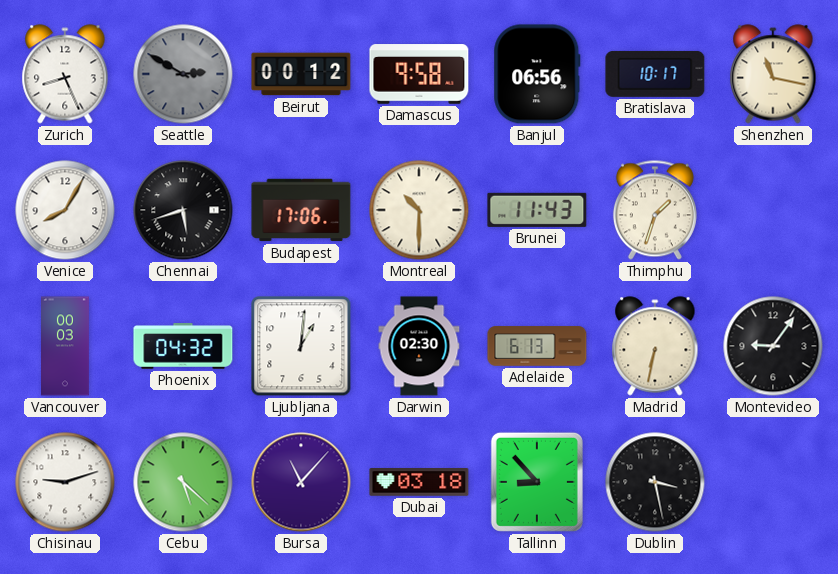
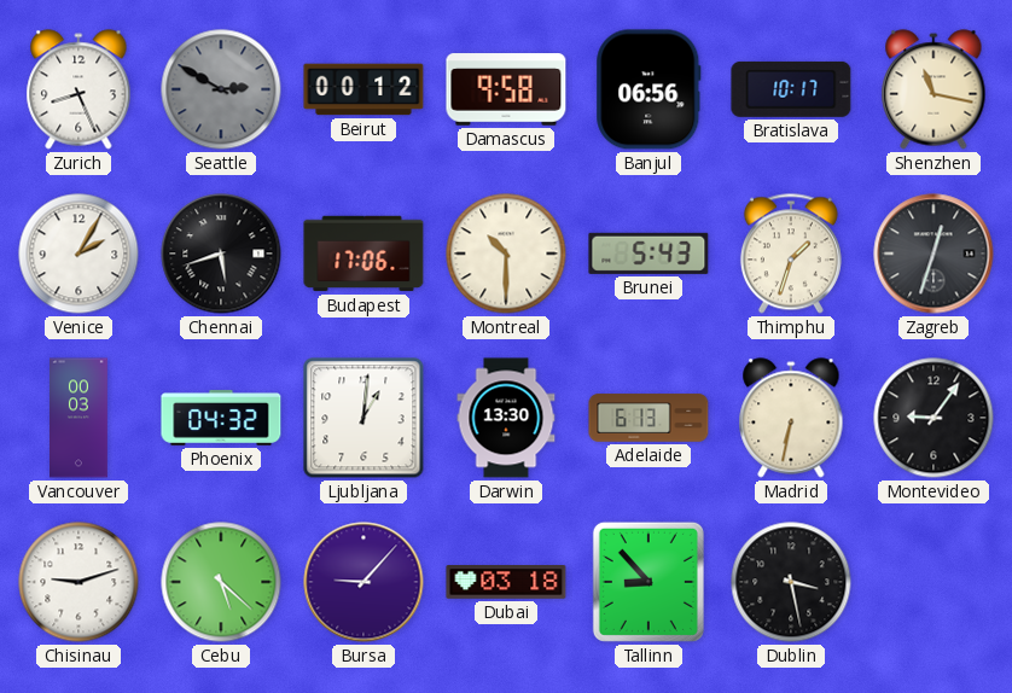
Venice: 8:05 -> 2:05 (78, 254)
Brunei: 11:43 -> 5:43 (649, 254)
Zagreb: none -> 12:33 (934, 254)
Darwin: 02:30 -> 13:30 (506, 418)
Bursa: 11:07 -> 9:07 (363, 582)
